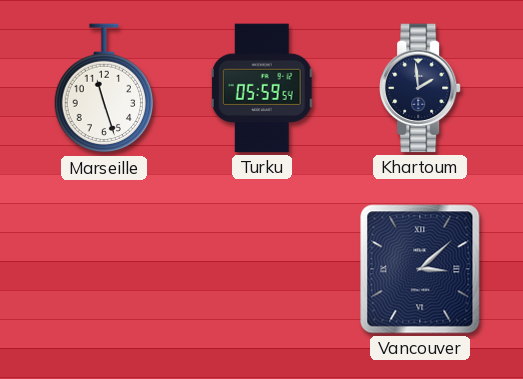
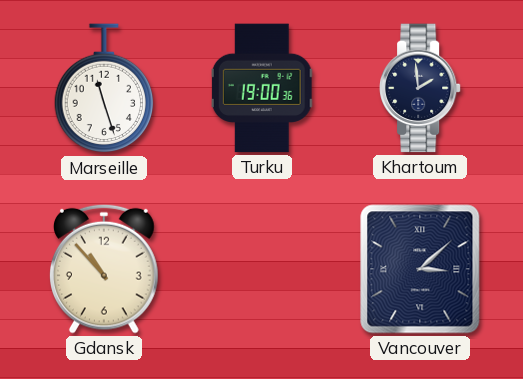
Turku: 05:59 -> 19:00 (262, 88)
Gdansk: none -> 10:53 (105, 269)
